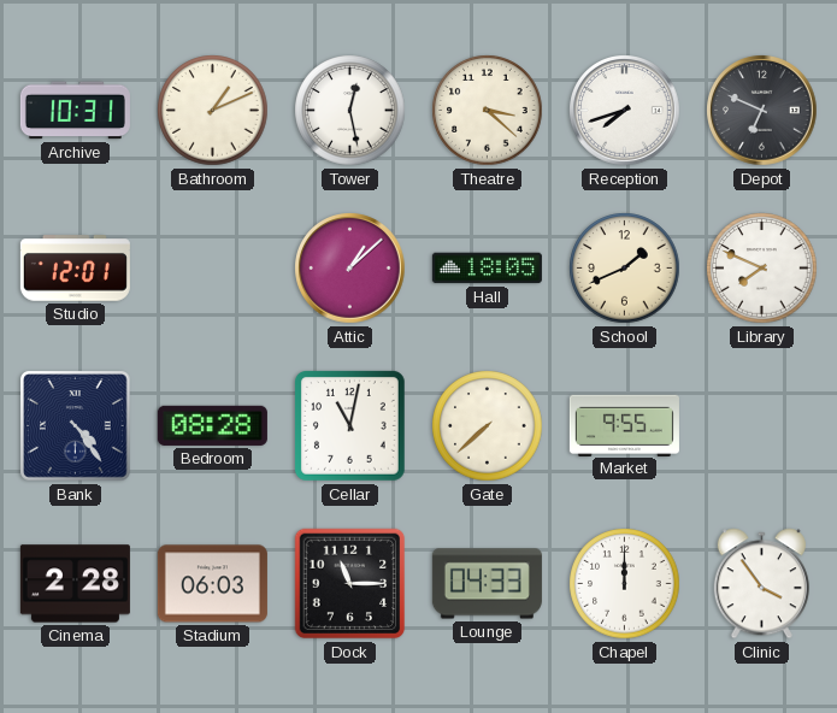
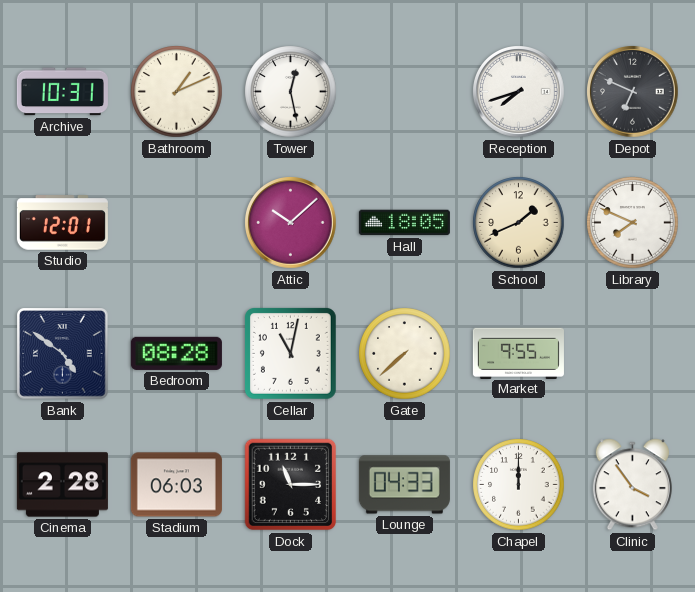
Theatre: 3:22 -> none (488, 111)
Attic: 1:08 -> 10:08 (291, 223)
Bank: 4:24 -> 4:51 (63, 354)
